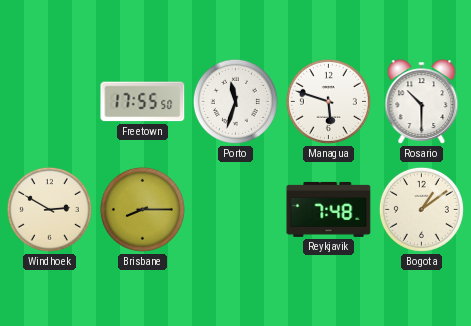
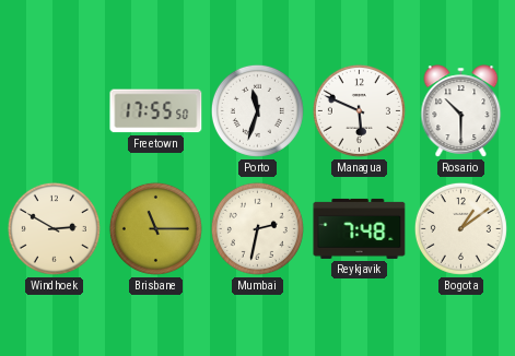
Managua: 5:48 -> 5:49 (359, 110)
Brisbane: 8:15 -> 11:15 (155, 228)
Mumbai: none -> 2:32 (257, 228)
